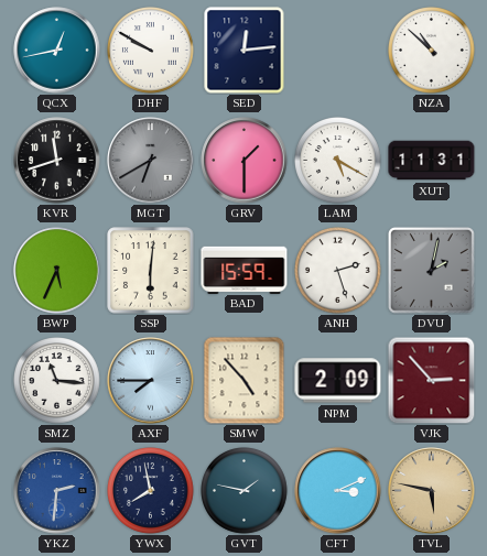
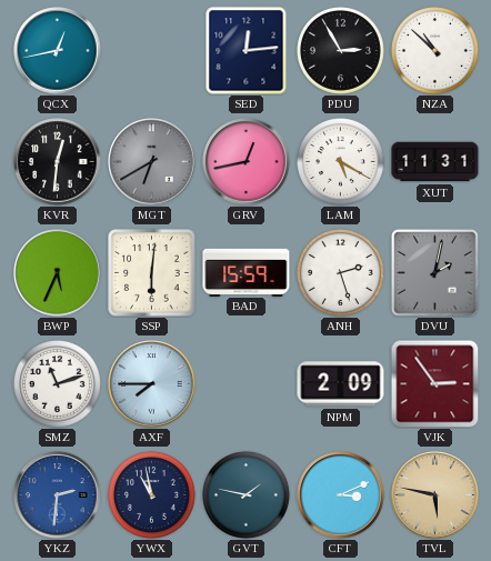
DHF: 9:50 -> none (151, 51)
PDU: none -> 2:55 (341, 51)
KVR: 11:42 -> 12:31 (58, 162)
GRV: 1:30 -> 12:43 (247, 162)
SMZ: 11:16 -> 11:12 (58, 384)
SMW: 4:53 -> none (245, 381)
VJK: 2:53 -> 2:54 (434, 383)
YWX: 7:58 -> 10:58 (152, 495)
